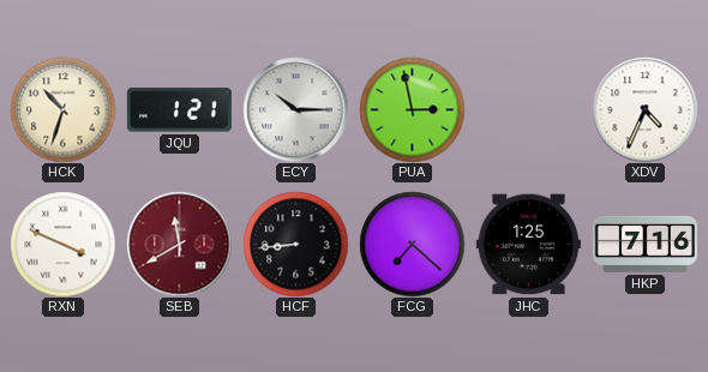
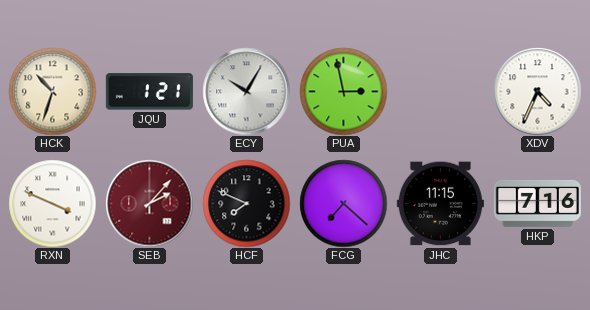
ECY: 10:15 -> 10:05 (246, 91)
SEB: 11:40 -> 2:07 (149, 203)
HCF: 8:44 -> 7:49 (246, 203)
JHC: 1:25 -> 11:15 (440, 204)
